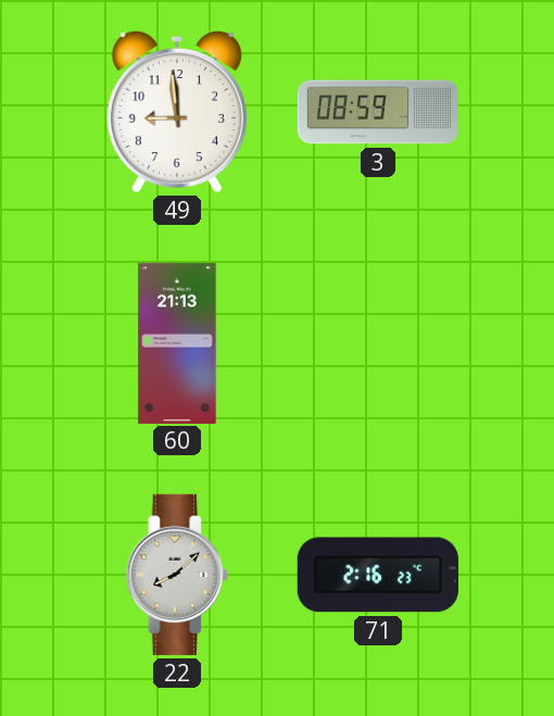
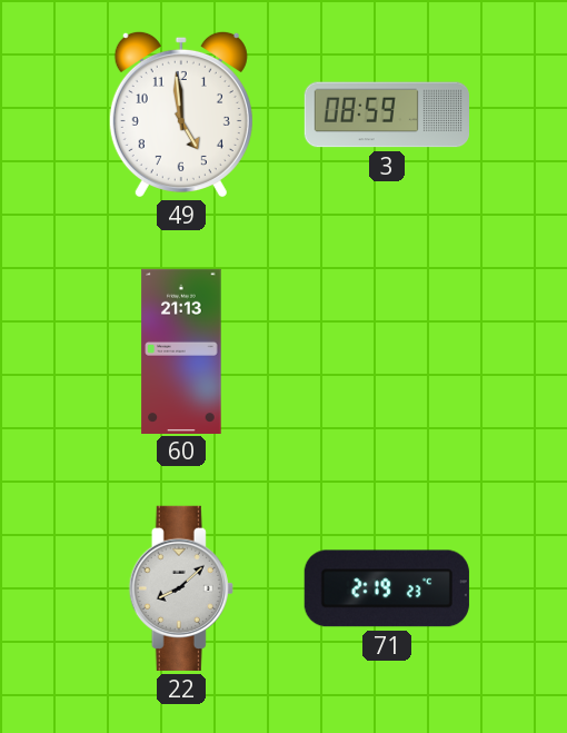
49: 8:59 -> 4:59 (181, 113)
71: 2:16 -> 2:19 (387, 588)
